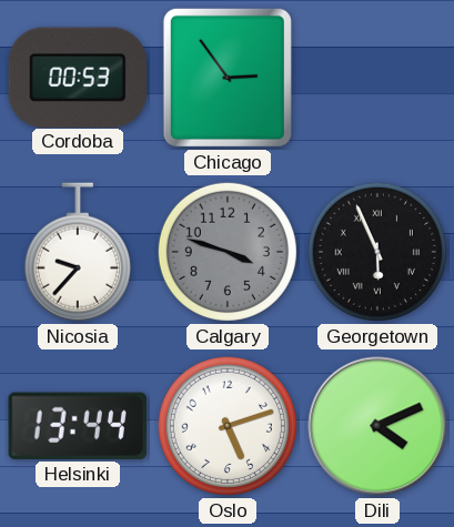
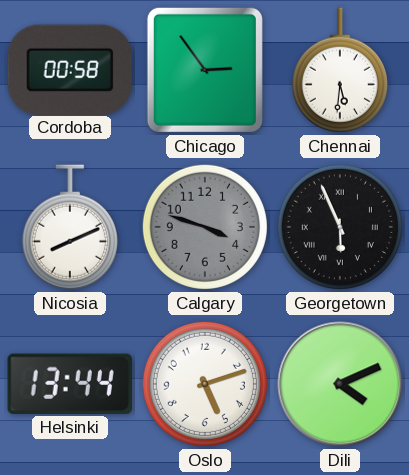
Cordoba: 00:53 -> 00:58 (69, 69)
Chennai: none -> 5:31 (340, 70)
Nicosia: 9:37 -> 8:11 (70, 227)
